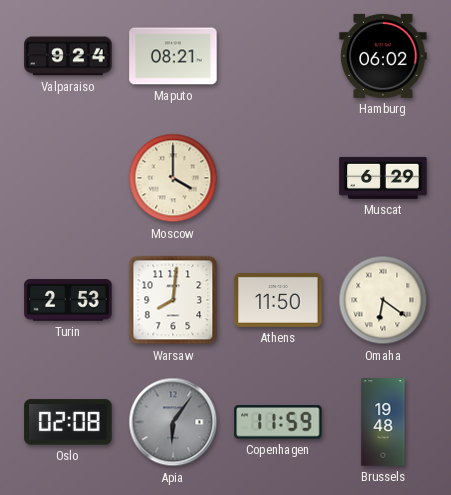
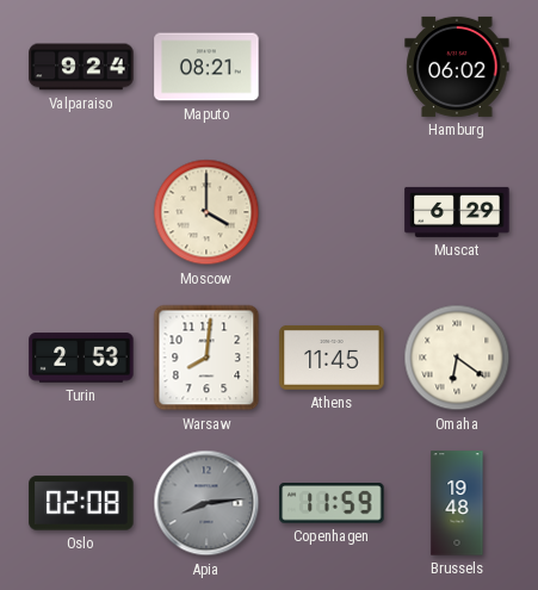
Athens: 11:50 -> 11:45 (332, 358)
Apia: 6:06 -> 8:14 (206, 503)
